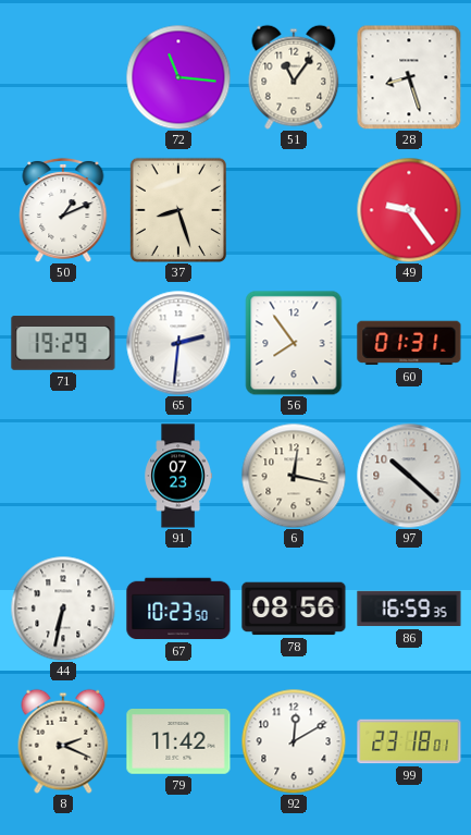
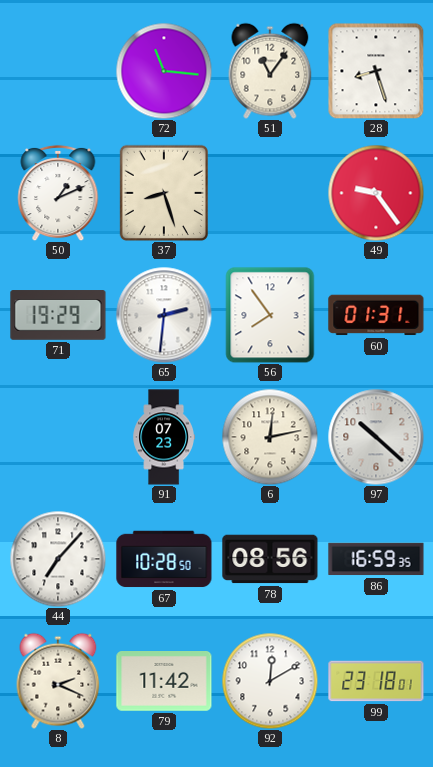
6: 12:17 -> 12:13 (270, 437)
44: 6:32 -> 7:07 (58, 559)
67: 10:23 -> 10:28 (164, 559)
